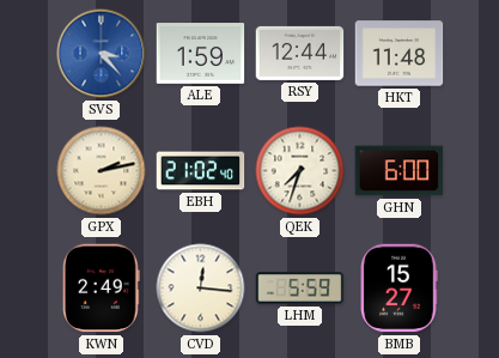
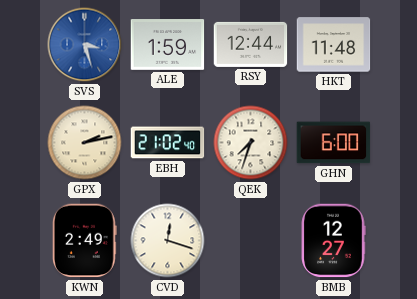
SVS: 3:23 -> 3:27 (85, 45)
CVD: 12:16 -> 12:18 (168, 241)
LHM: 5:59 -> none (300, 289)
BMB: 15:27 -> 12:27 (333, 241)
